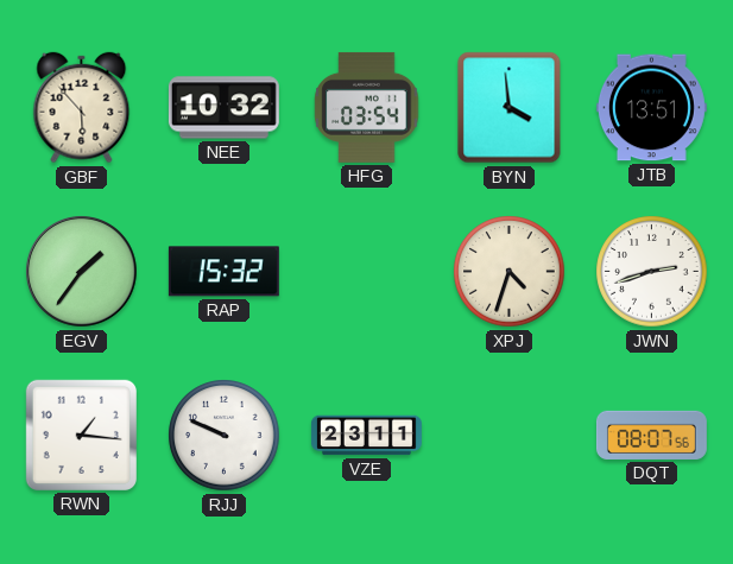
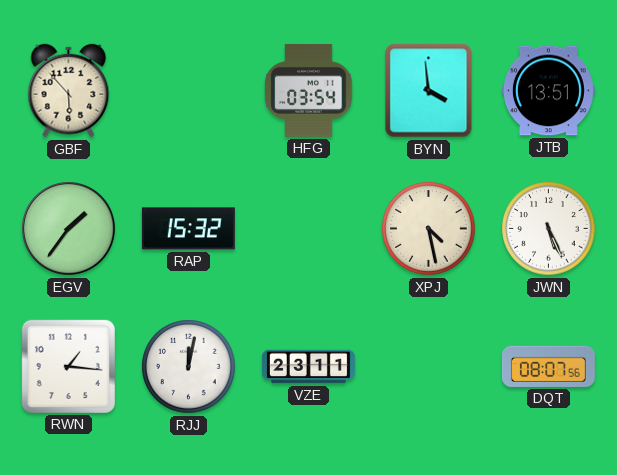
NEE: 10:32 -> none (223, 108)
XPJ: 4:33 -> 4:28 (429, 229)
JWN: 2:42 -> 5:26 (549, 229)
RJJ: 9:49 -> 12:02 (189, 367)
